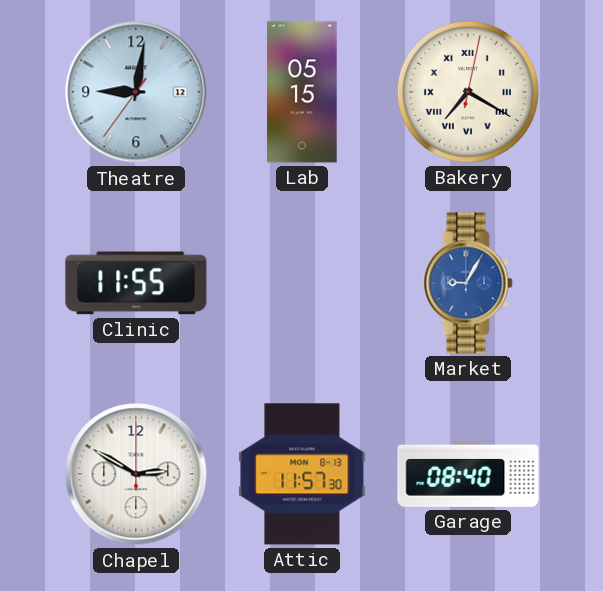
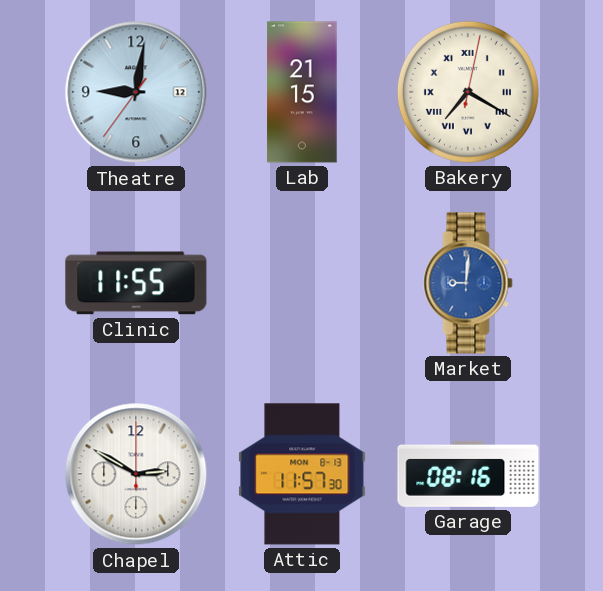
Lab: 05:15 -> 21:15 (302, 92)
Market: 9:05 -> 9:01 (468, 283)
Garage: 08:40 -> 08:16 (468, 474)
